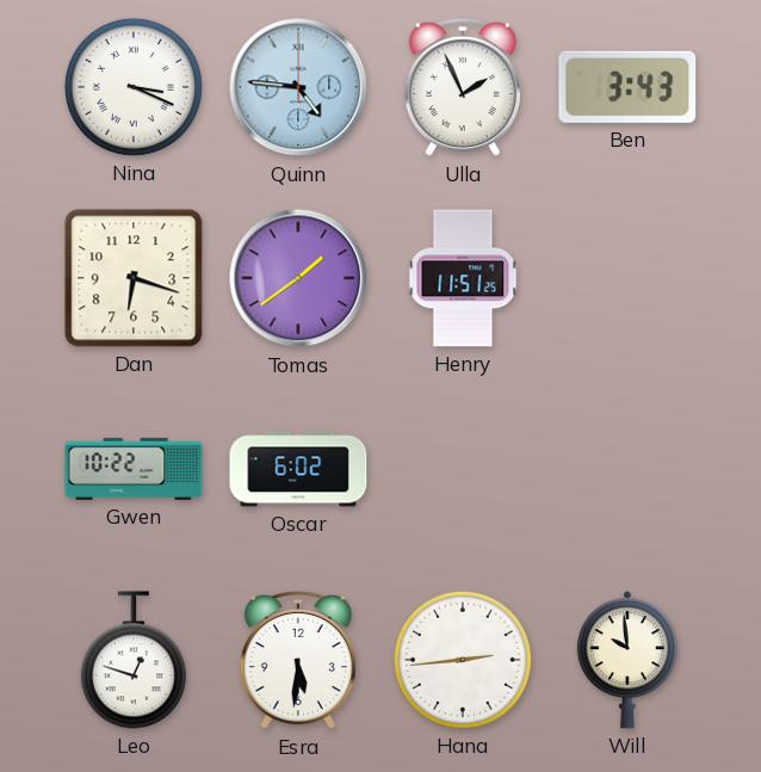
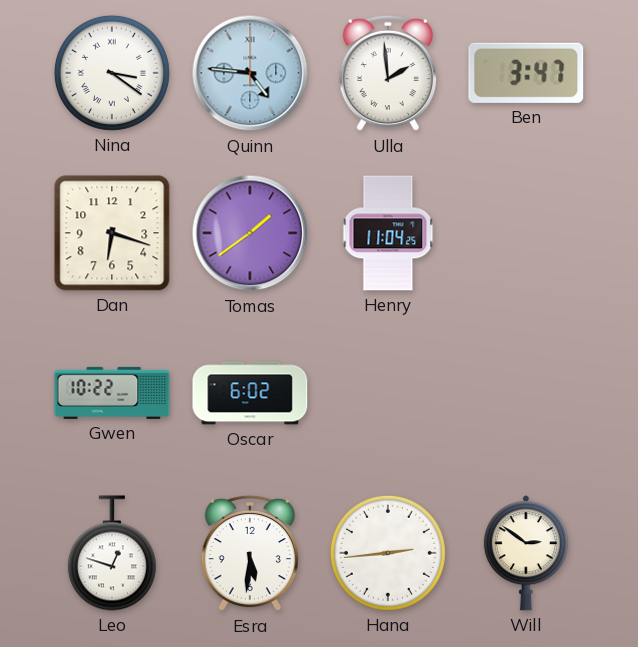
Nina: 3:19 -> 3:21 (112, 73)
Ulla: 1:56 -> 1:59 (388, 73)
Ben: 3:43 -> 3:47 (526, 73)
Henry: 11:51 -> 11:04 (388, 233)
Will: 9:59 -> 2:51 (526, 553)
